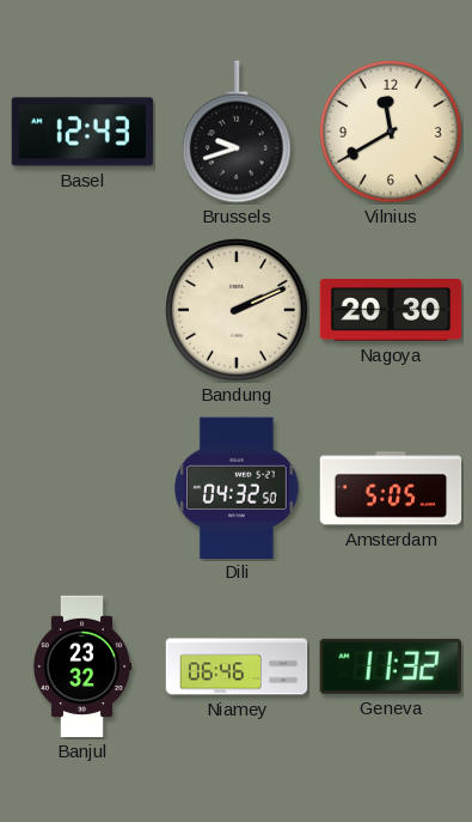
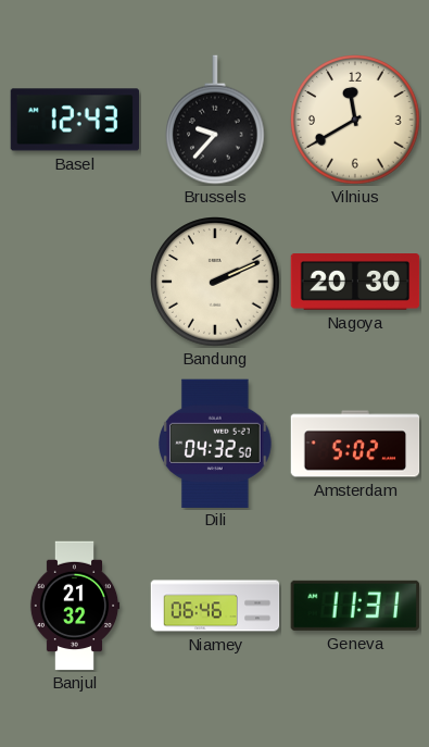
Brussels: 9:42 -> 9:37 (216, 120)
Amsterdam: 5:05 -> 5:02 (355, 444)
Banjul: 23:32 -> 21:32 (75, 606)
Geneva: 11:32 -> 11:31 (355, 606)
